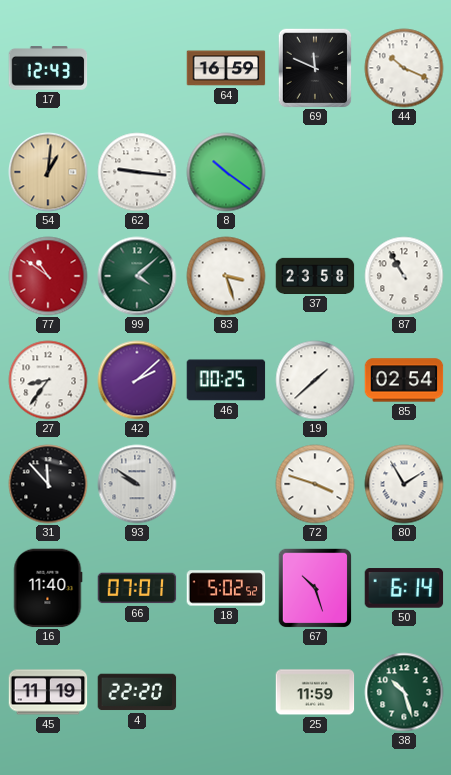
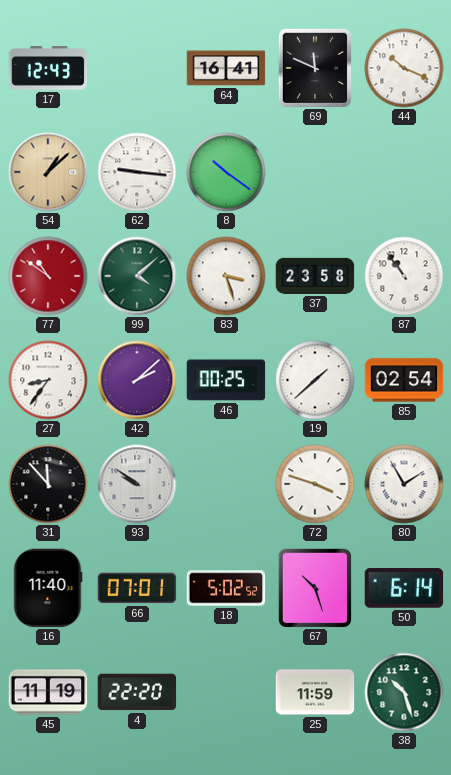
64: 16:59 -> 16:41 (226, 68)
54: 1:01 -> 1:08 (48, 172)
87: 10:55 -> 10:54 (404, 276)
